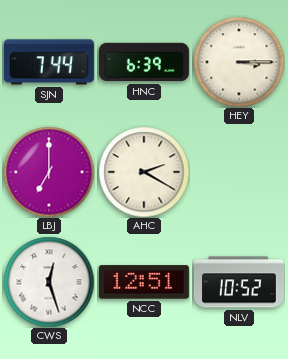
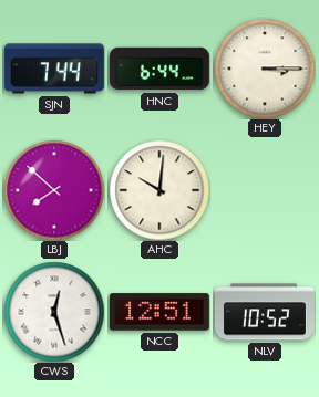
HNC: 6:39 -> 6:44 (159, 69)
LBJ: 7:00 -> 7:52 (54, 190)
AHC: 2:20 -> 10:01 (159, 190)
